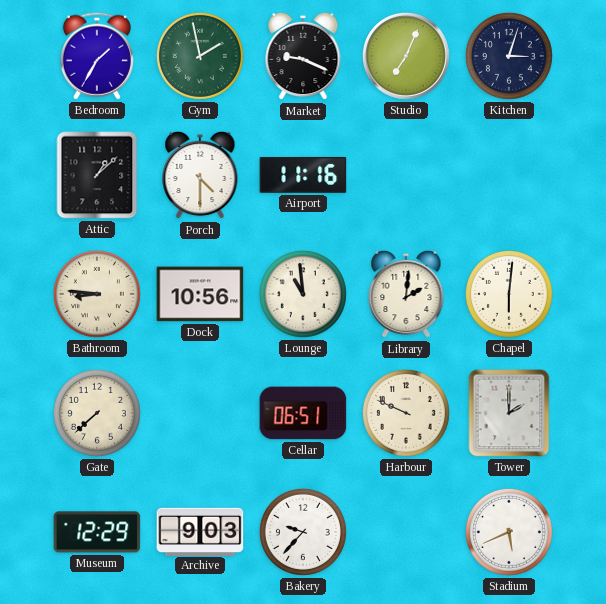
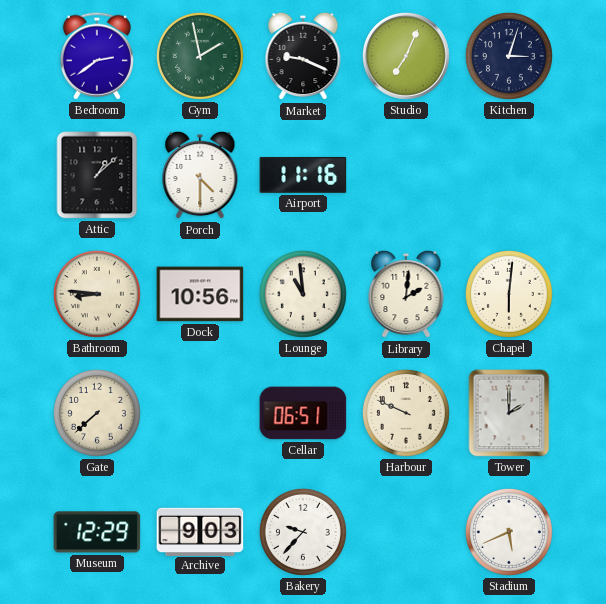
Bedroom: 1:35 -> 2:39 (97, 56)
